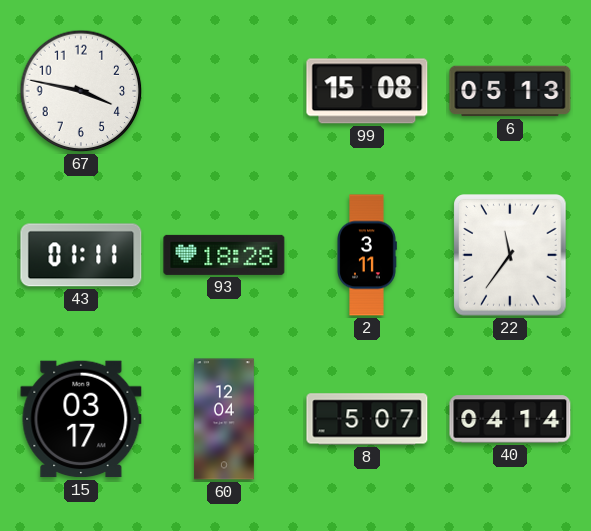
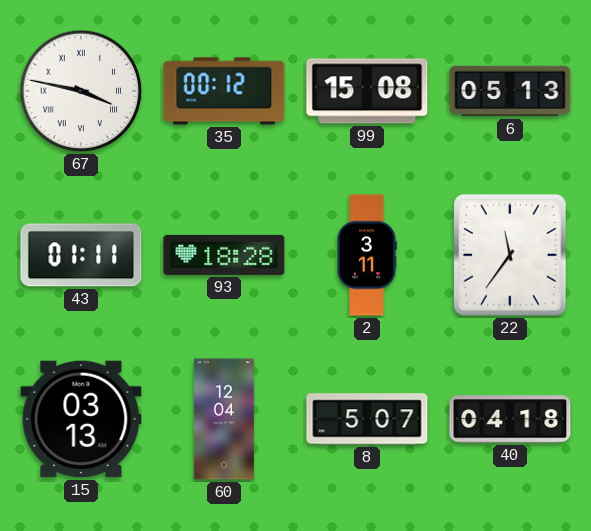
67 numerals: Arabic -> Roman (81, 91)
35: none -> 00:12 (224, 91)
15: 03:17 -> 03:13 (81, 419)
40: 04:14 -> 04:18 (510, 419)
